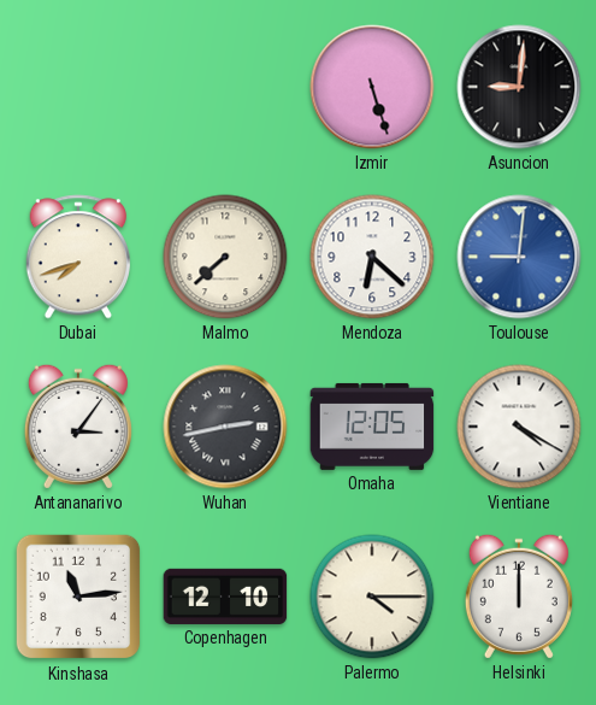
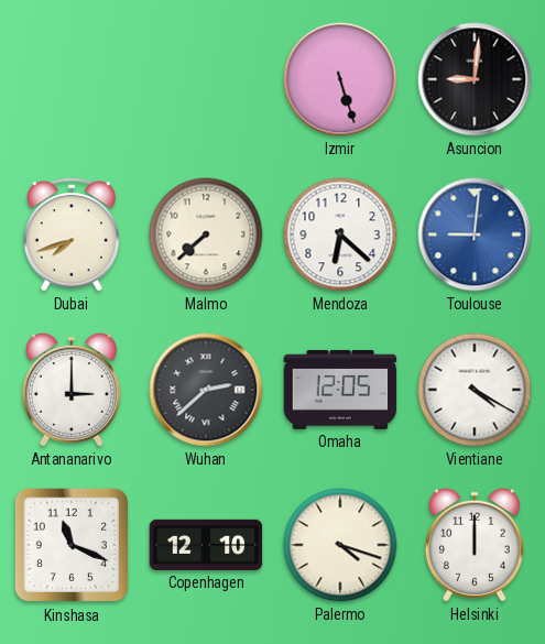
Antananarivo: 3:06 -> 3:00 (72, 390)
Wuhan: 2:43 -> 2:38 (206, 390)
Kinshasa: 11:14 -> 11:19 (72, 545)
Palermo: 4:15 -> 4:18 (340, 545)
